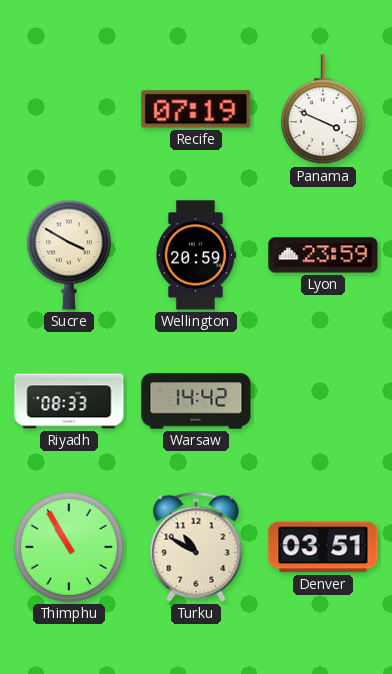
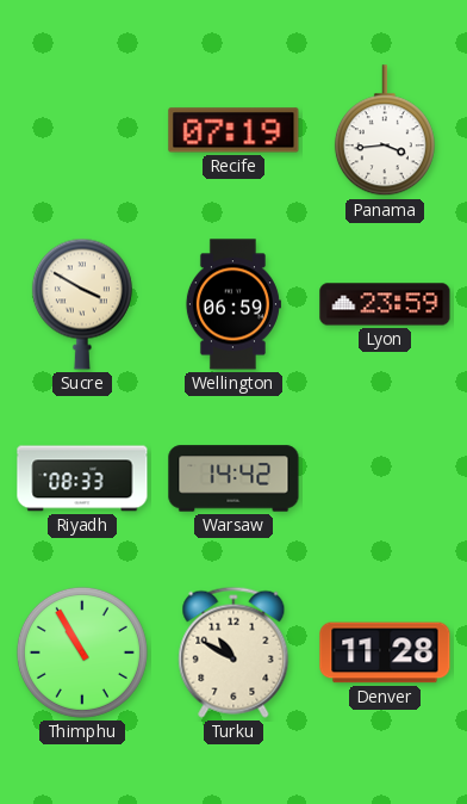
Panama: 3:49 -> 3:44 (385, 131)
Wellington: 20:59 -> 06:59 (232, 304)
Denver: 03:51 -> 11:28 (385, 653)
